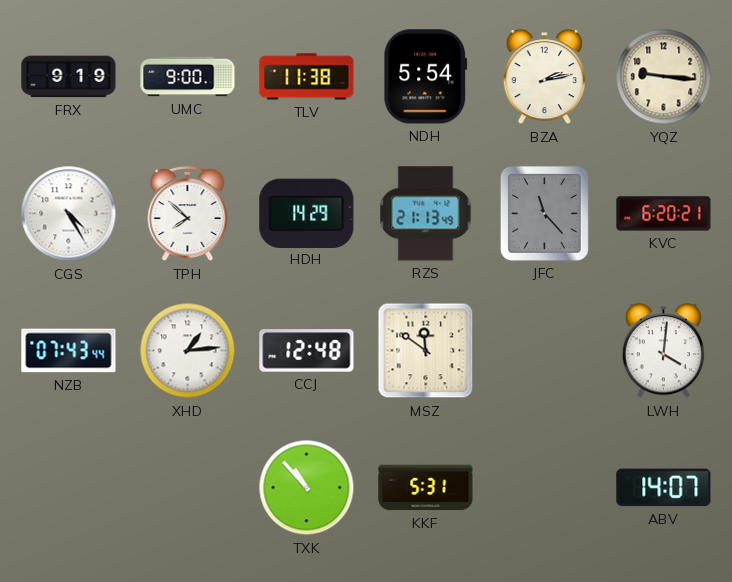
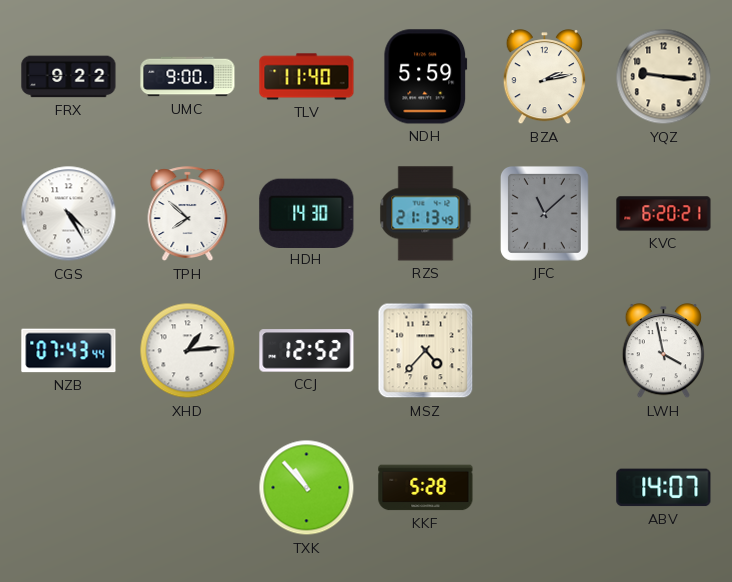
FRX: 9:19 -> 9:22 (69, 77)
TLV: 11:38 -> 11:40 (307, 77)
NDH: 5:54 -> 5:59 (426, 77)
HDH: 14:29 -> 14:30 (307, 213)
JFC: 11:23 -> 11:08 (544, 213)
CCJ: 12:48 -> 12:52 (307, 351)
MSZ: 11:51 -> 4:37 (426, 351)
LWH: 4:01 -> 3:58 (663, 351)
KKF: 5:31 -> 5:28 (426, 488)
